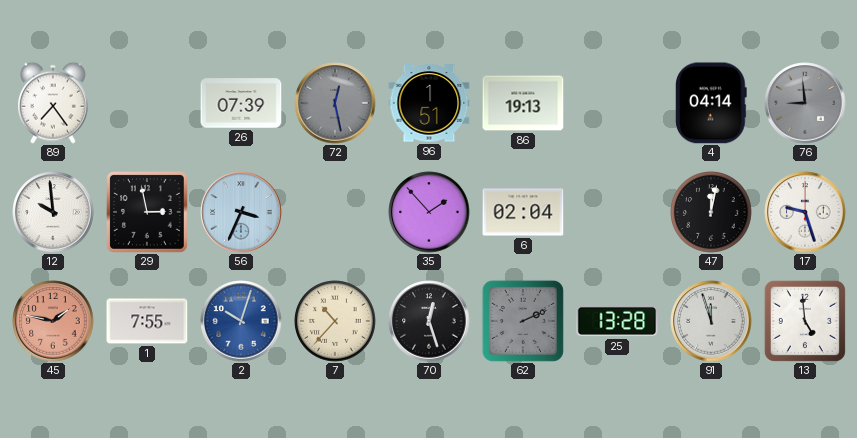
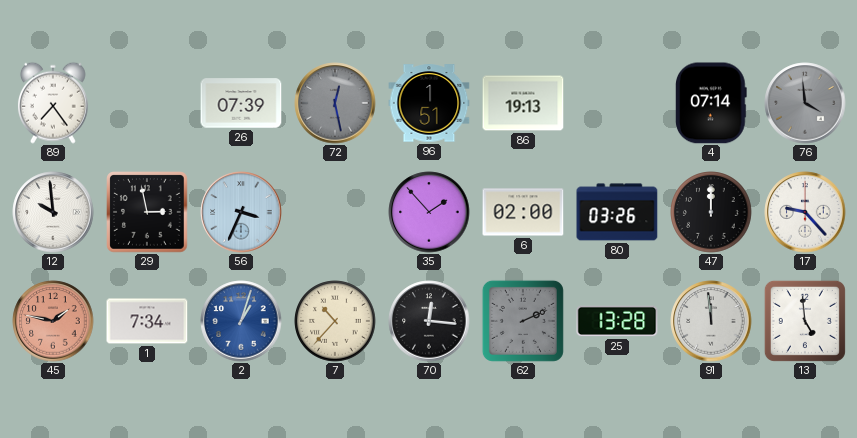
4: 04:14 -> 07:14 (711, 103)
76: 8:59 -> 3:59 (805, 103)
6: 02:04 -> 02:00 (523, 212)
80: none -> 03:26 (617, 212)
47: 12:02 -> 12:00 (711, 212)
17: 9:27 -> 9:23 (805, 212)
1: 7:55 -> 7:34 (147, 321)
2: 10:03 -> 1:03 (241, 321)
70: 12:27 -> 12:16 (429, 321)
91: 11:57 -> 11:59 (711, 321)
